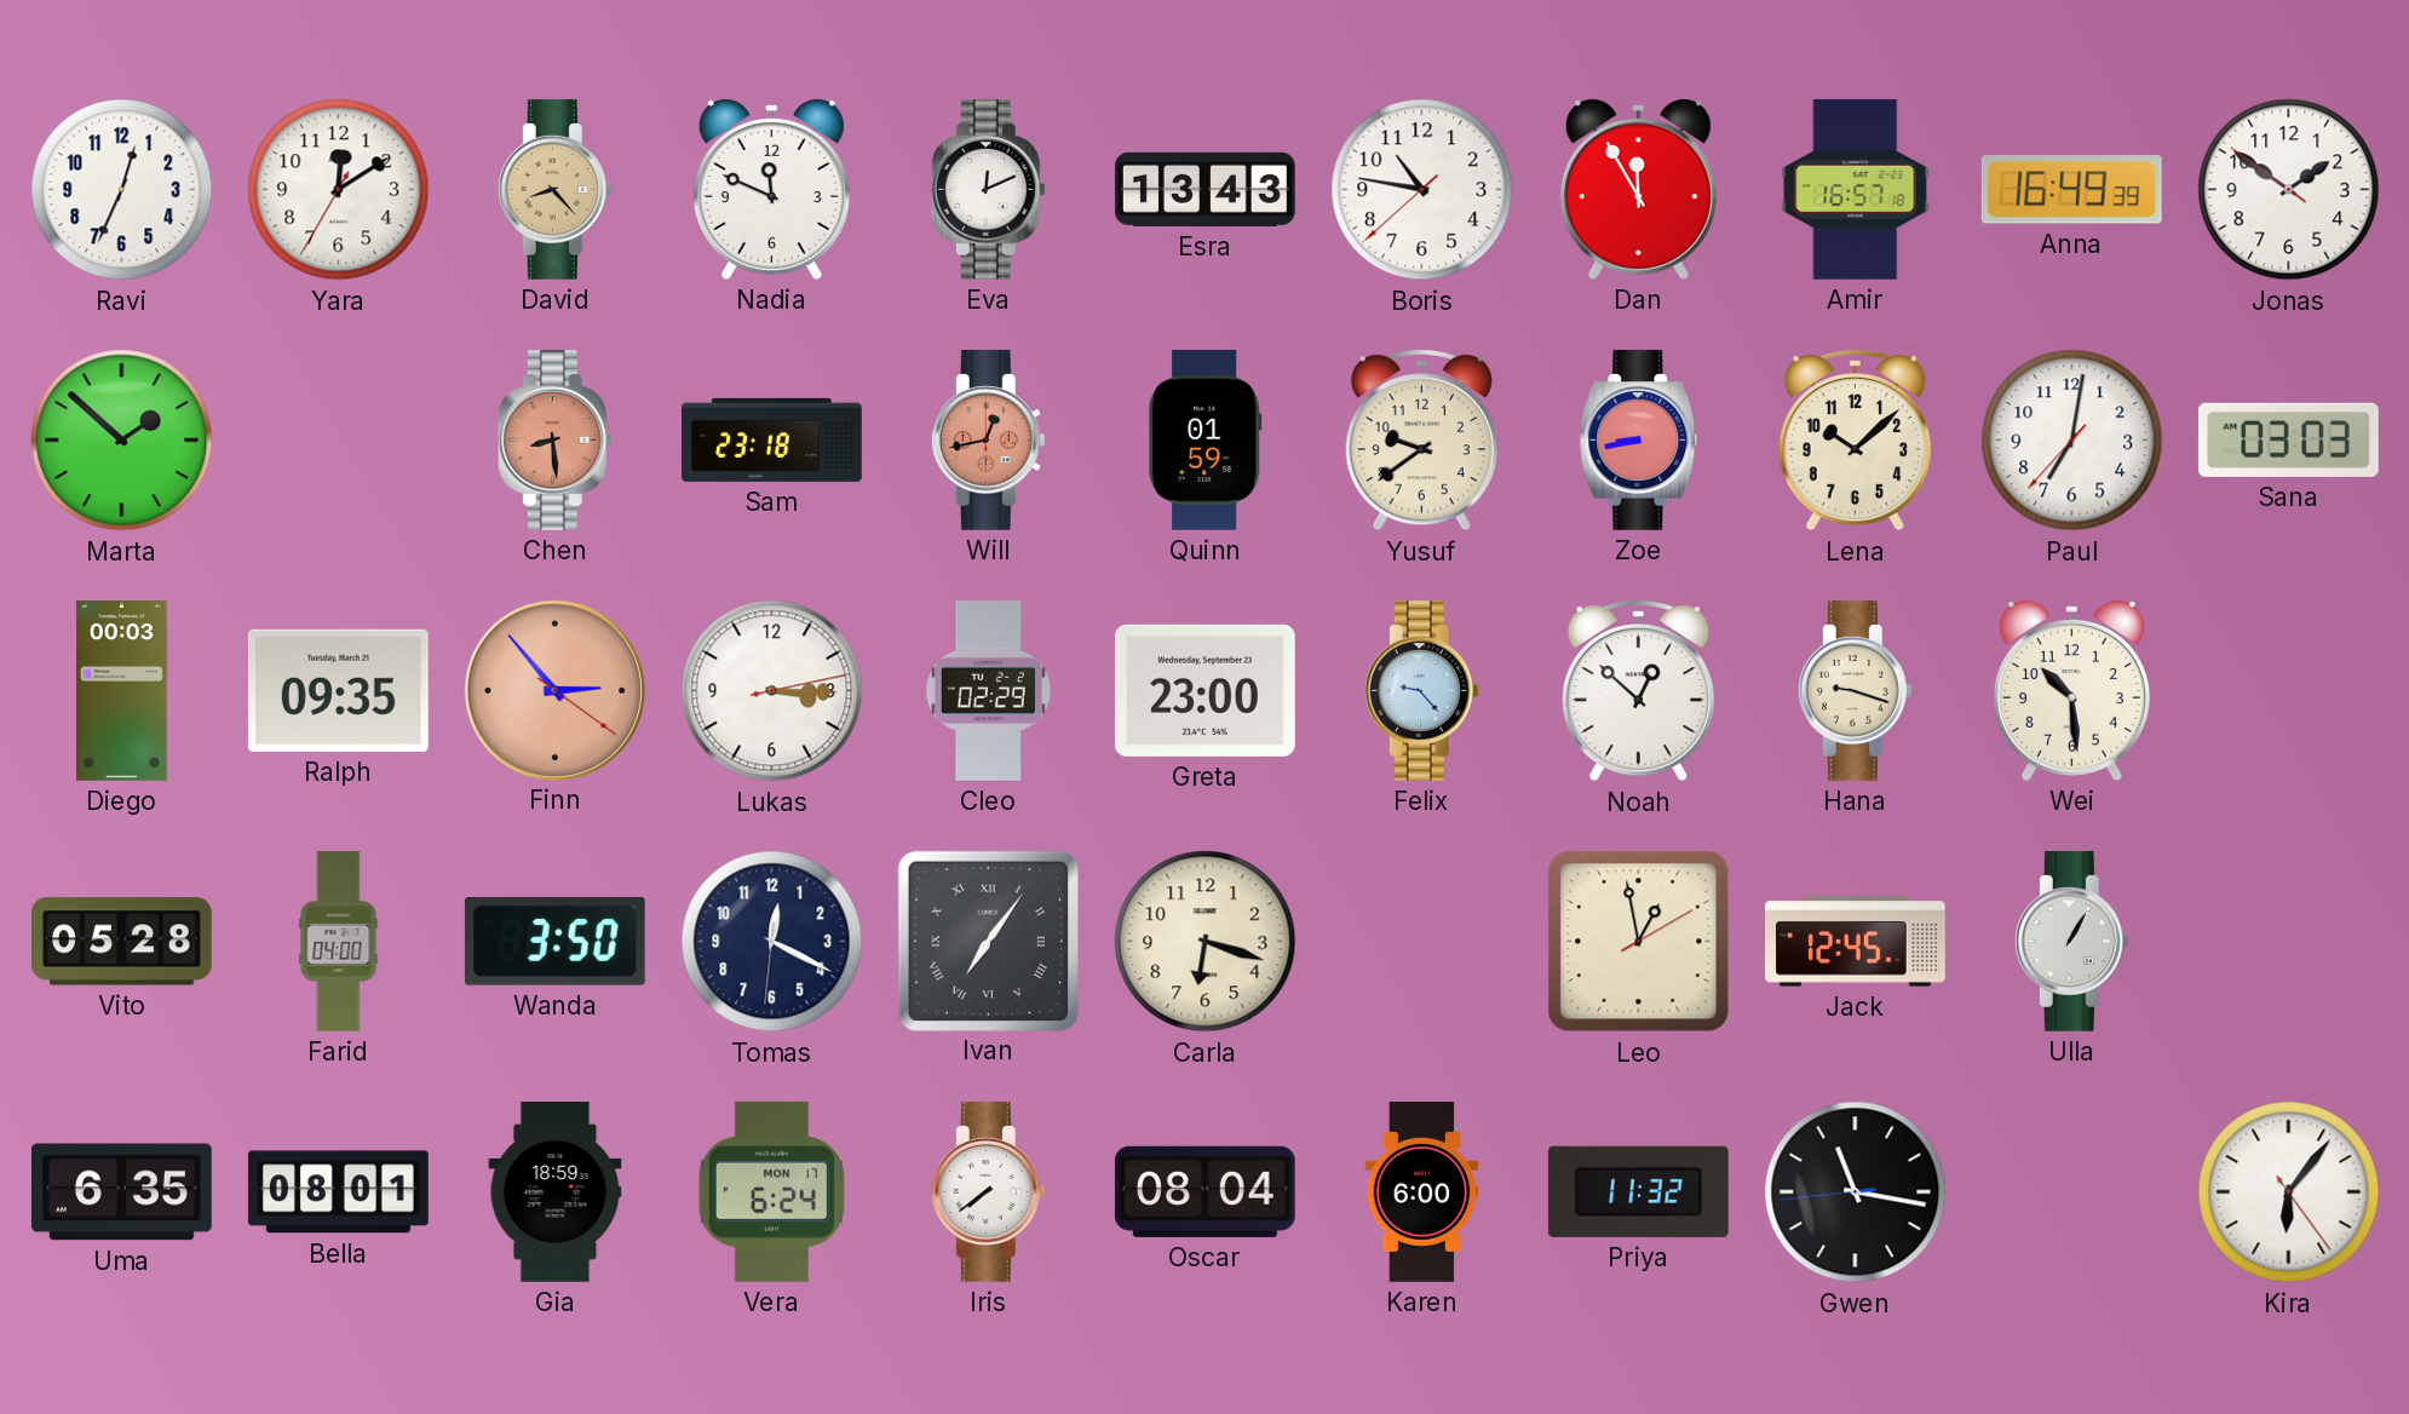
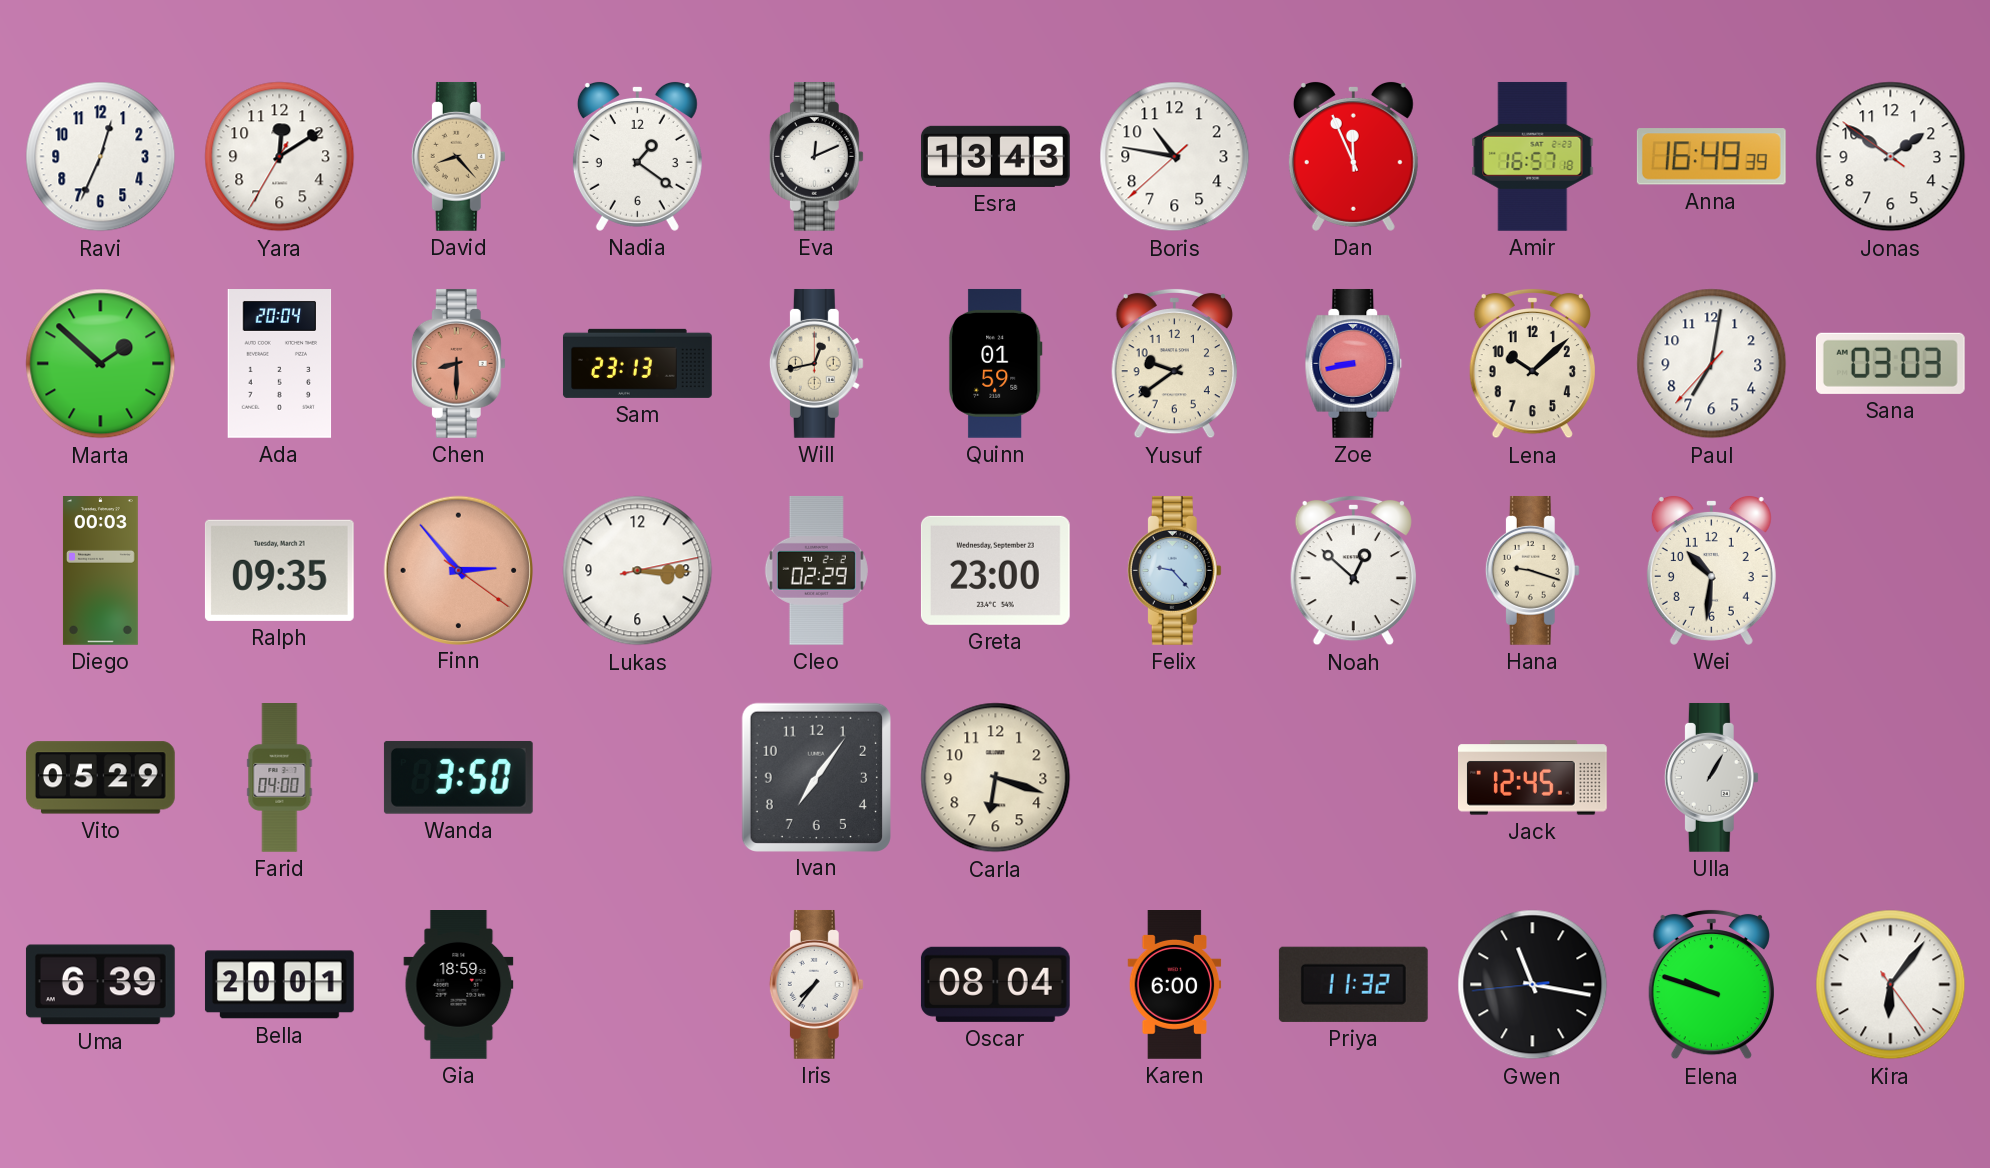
Nadia: 11:49 -> 1:21 (637, 157)
Dan: 11:55 -> 11:56 (1353, 157)
Ada: none -> 20:04 (280, 364)
Chen: 8:29 -> 8:30 (458, 363)
Sam: 23:18 -> 23:13 (637, 363)
Will dial: salmon -> cream (816, 363)
Wei: 10:29 -> 10:31 (1711, 571)
Vito: 05:28 -> 05:29 (100, 778)
Tomas: 12:19 -> none (772, 942)
Ivan numerals: Roman -> Arabic (816, 777)
Leo: 12:58 -> none (1639, 942)
Uma: 6:35 -> 6:39 (100, 985)
Bella: 08:01 -> 20:01 (279, 985)
Vera: 6:24 -> none (771, 1191)
Iris: 7:39 -> 7:36 (816, 984)
Elena: none -> 9:48 (1711, 984)
